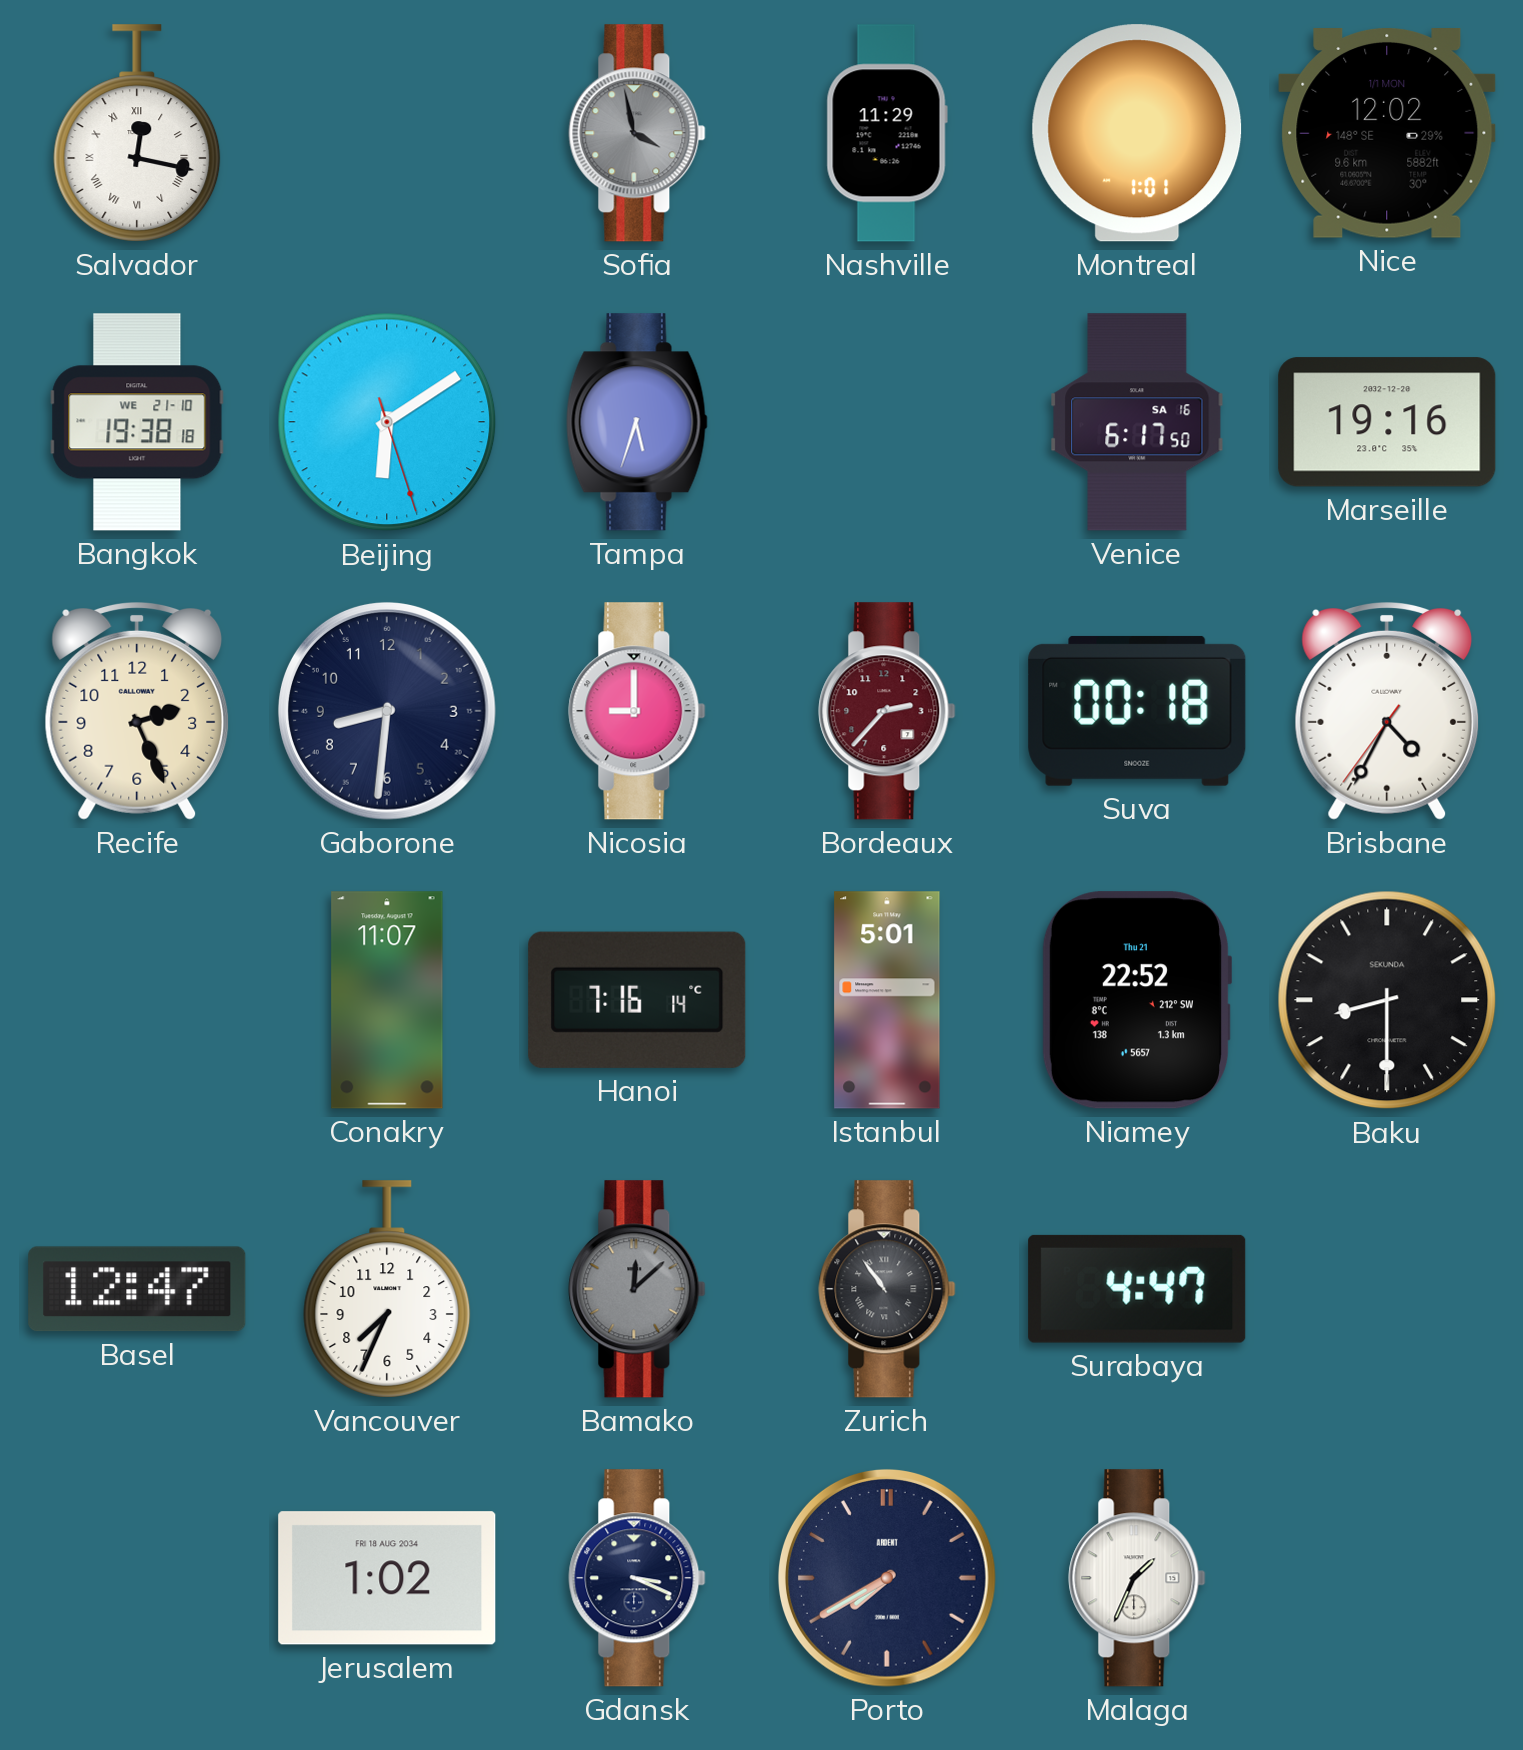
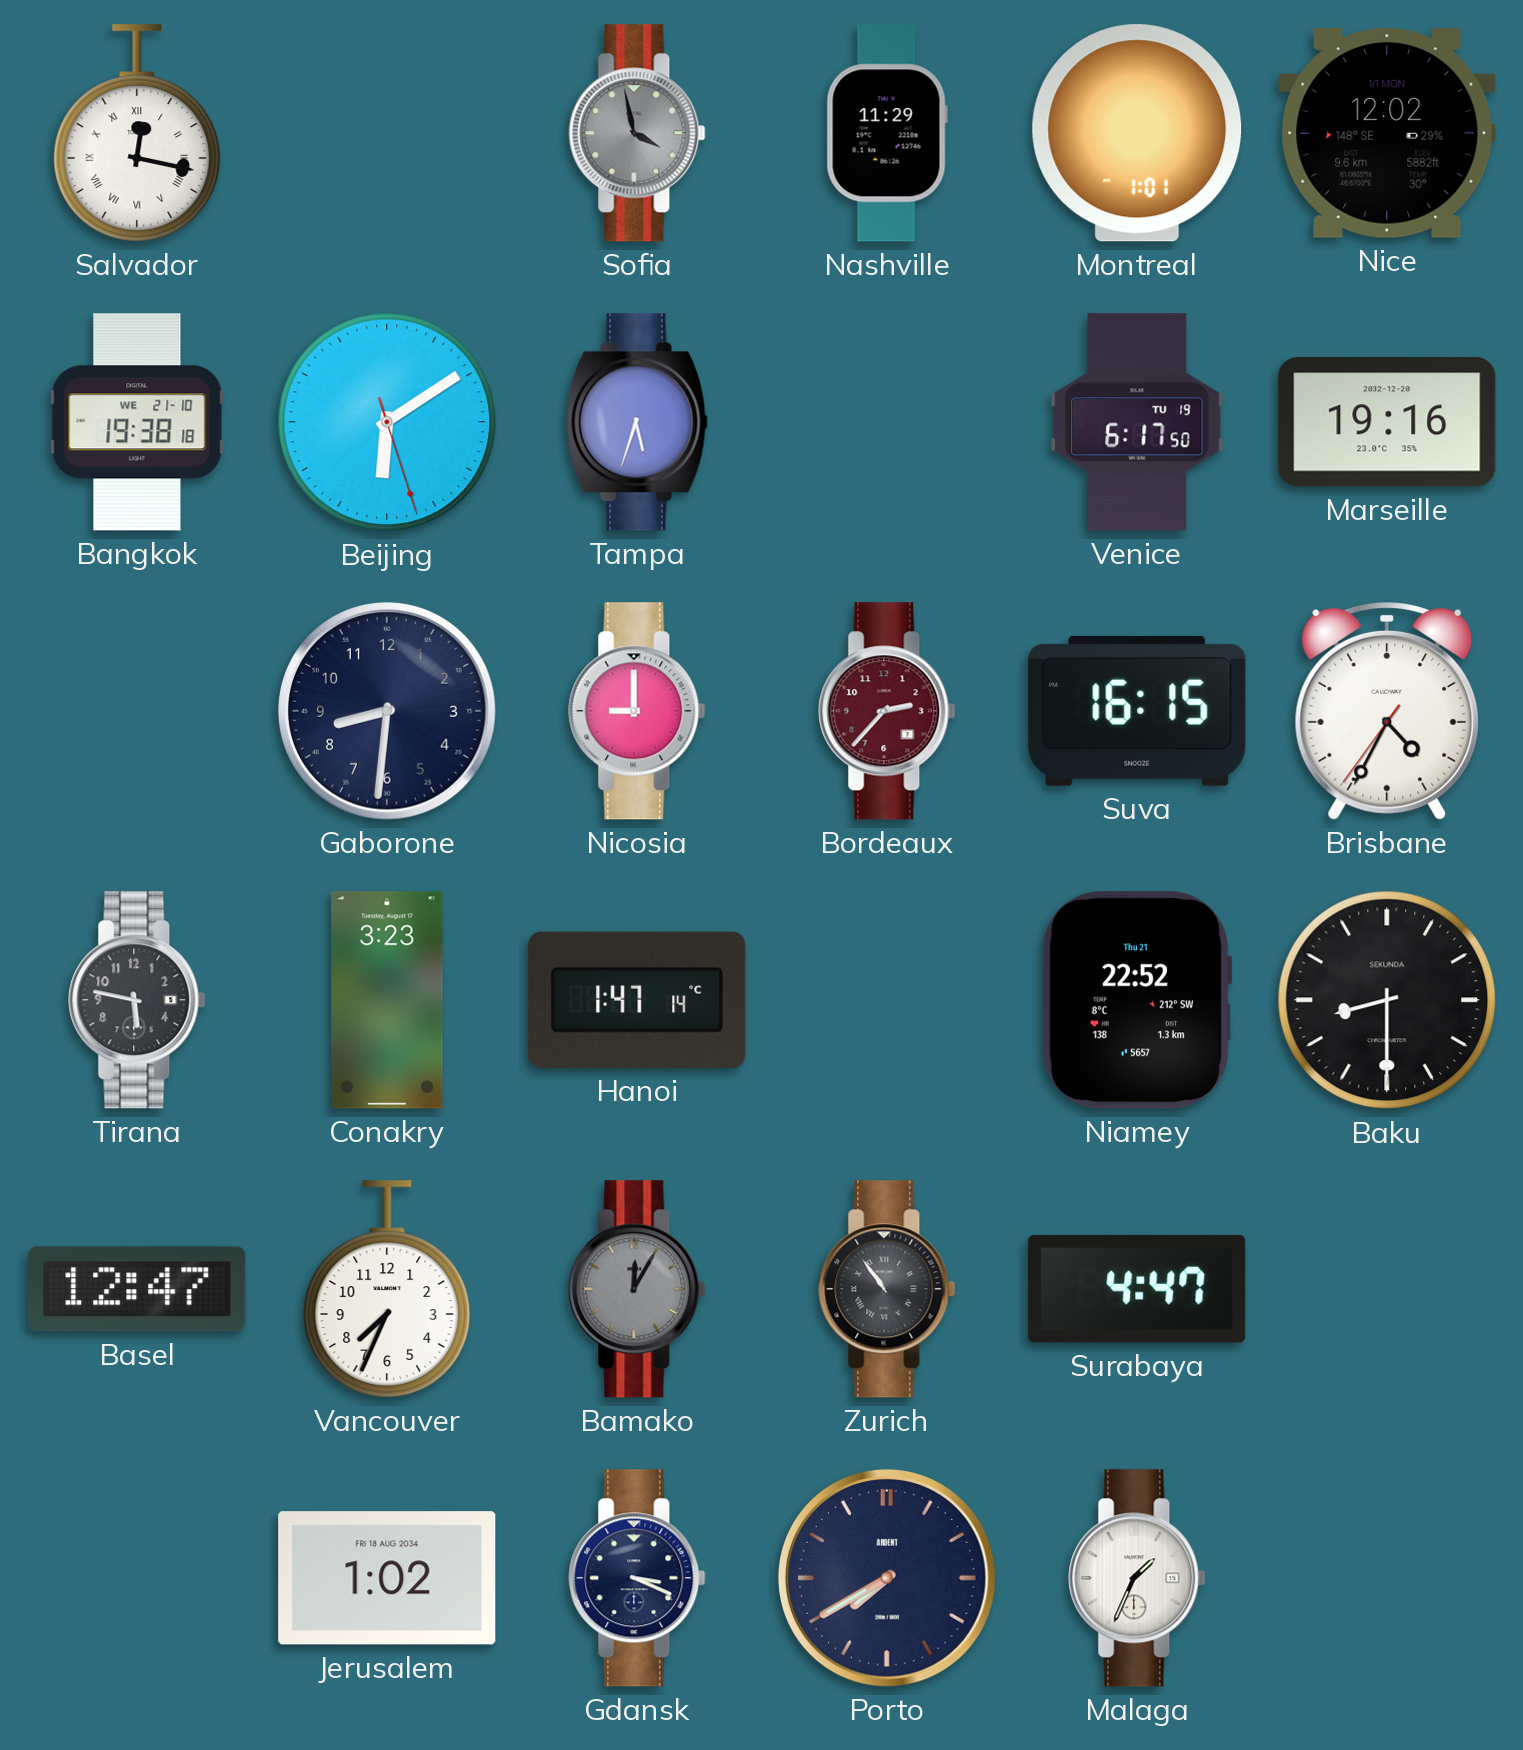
Venice date: SA 16 -> TU 19 (1137, 422)
Recife: 2:26 -> none (137, 712)
Suva: 00:18 -> 16:15 (1137, 711)
Tirana: none -> 5:47 (137, 1000)
Conakry: 11:07 -> 3:23 (387, 1000)
Hanoi: 7:16 -> 1:47 (637, 1000)
Istanbul: 5:01 -> none (887, 1000)
Bamako: 12:08 -> 12:05 (637, 1289)
